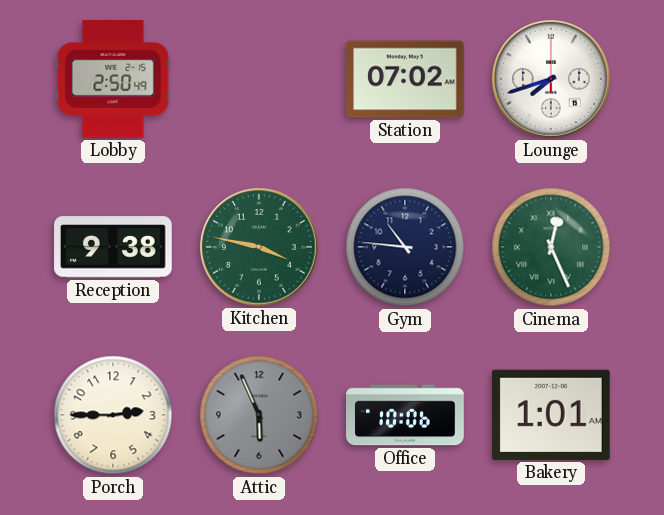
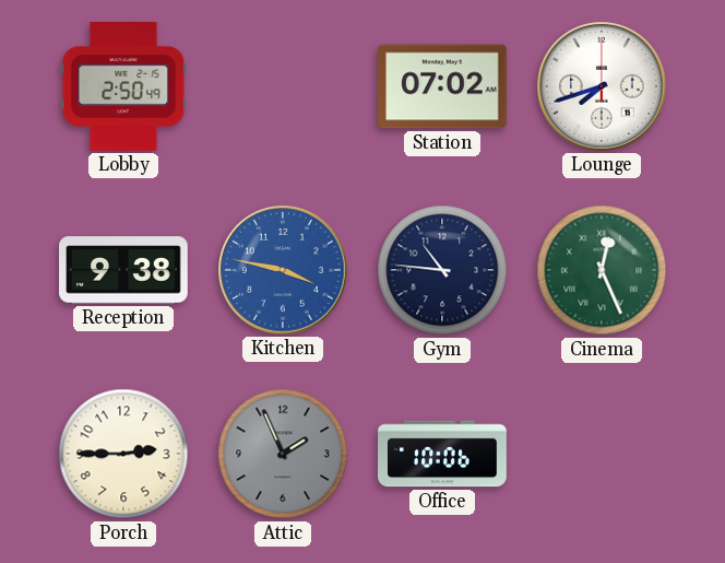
Kitchen dial: green -> blue (284, 271)
Attic: 5:56 -> 1:56 (283, 454)
Bakery: 1:01 -> none (552, 415)
